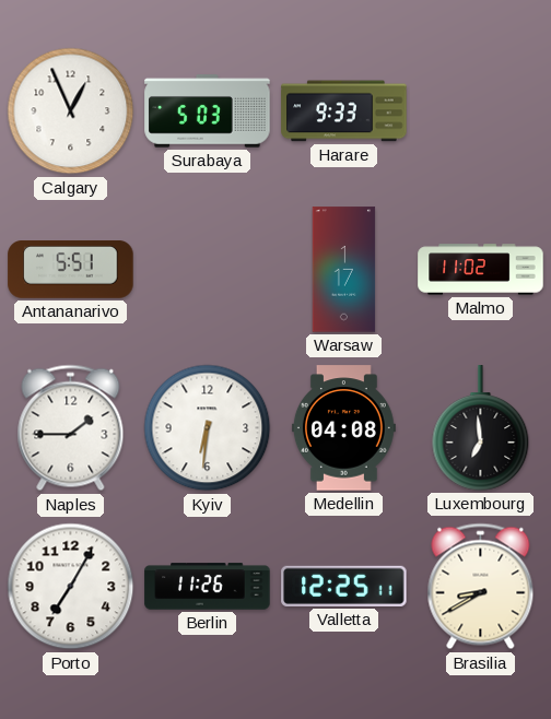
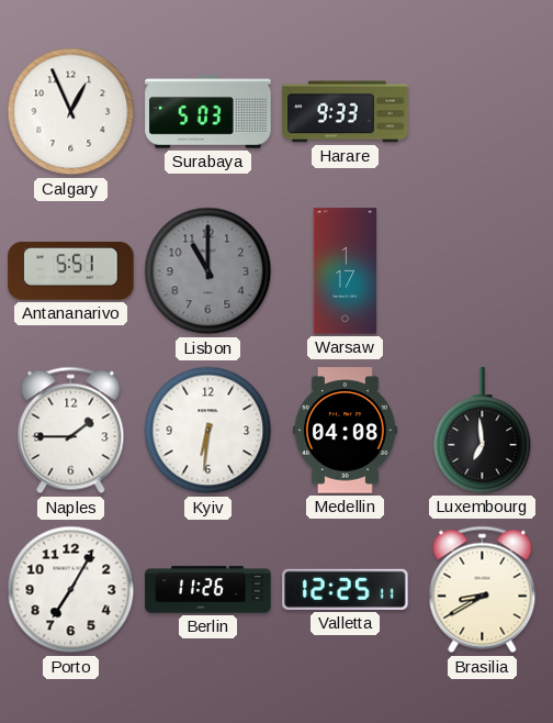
Lisbon: none -> 11:00 (208, 271)
Malmo: 11:02 -> none (481, 270)
